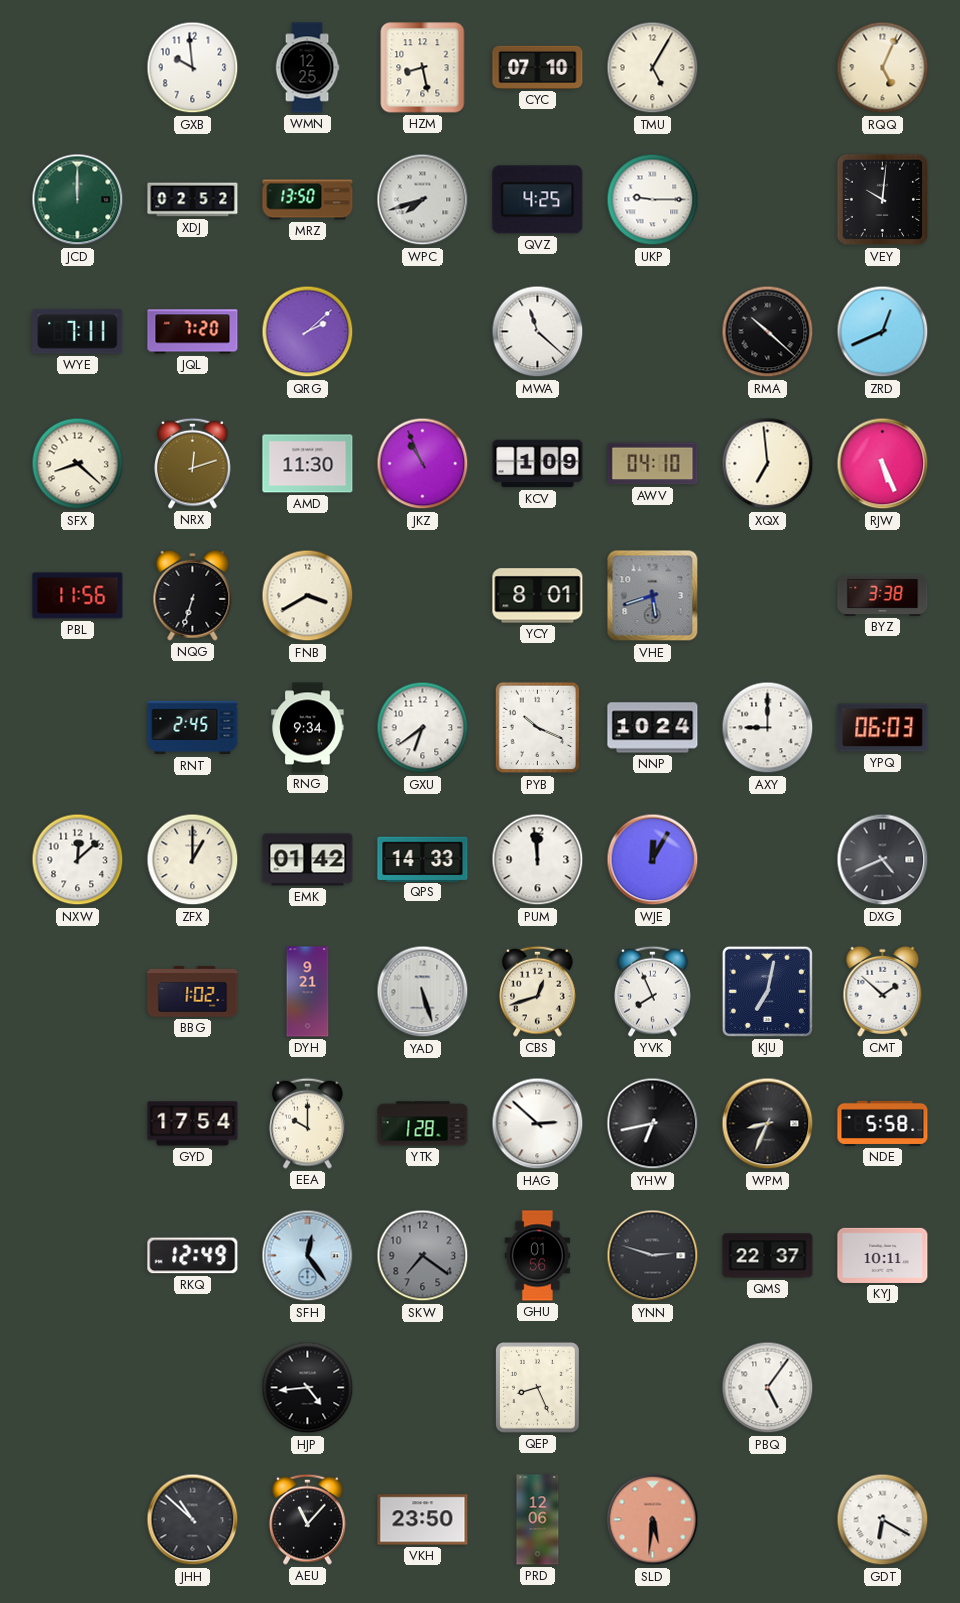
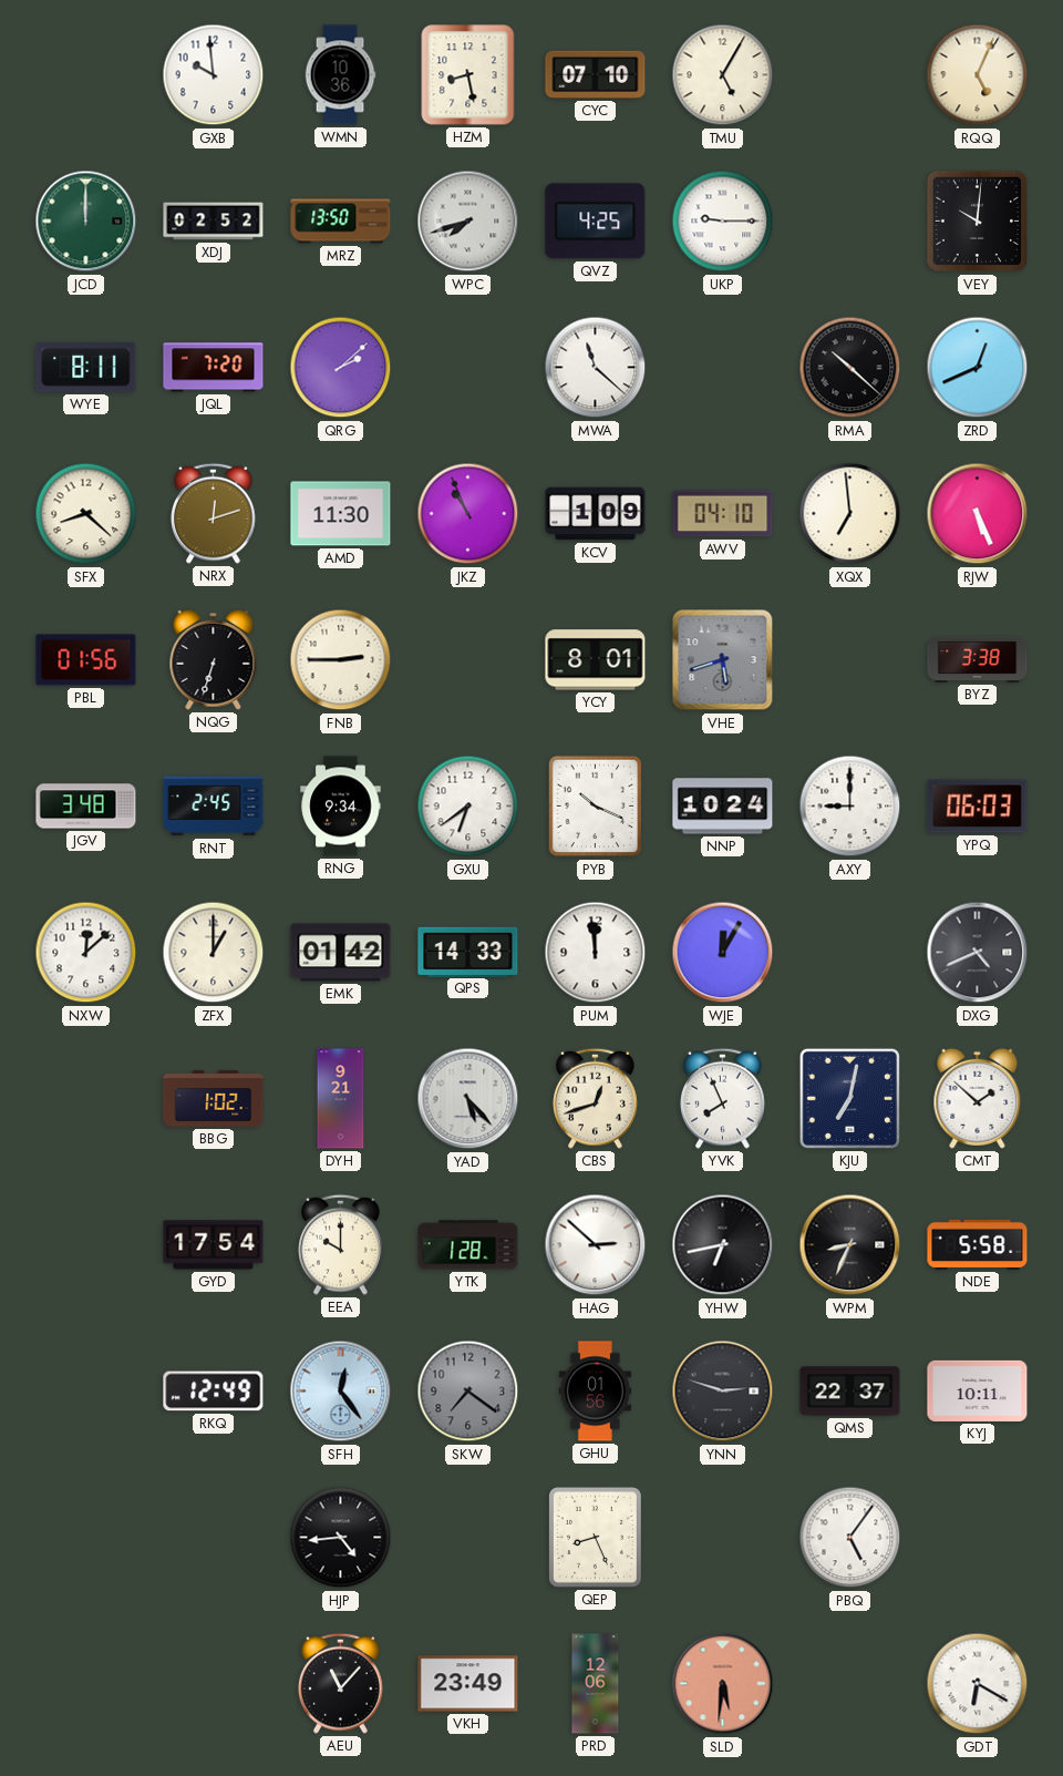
WMN: 12:25 -> 10:36 (340, 75)
WYE: 7:11 -> 8:11 (86, 368)
PBL: 11:56 -> 01:56 (86, 660)
FNB: 3:40 -> 2:45 (341, 660)
JGV: none -> 3:48 (86, 807)
YAD: 5:27 -> 5:23 (468, 1099)
JHH: 10:52 -> none (193, 1520)
VKH: 23:50 -> 23:49 (468, 1684)
